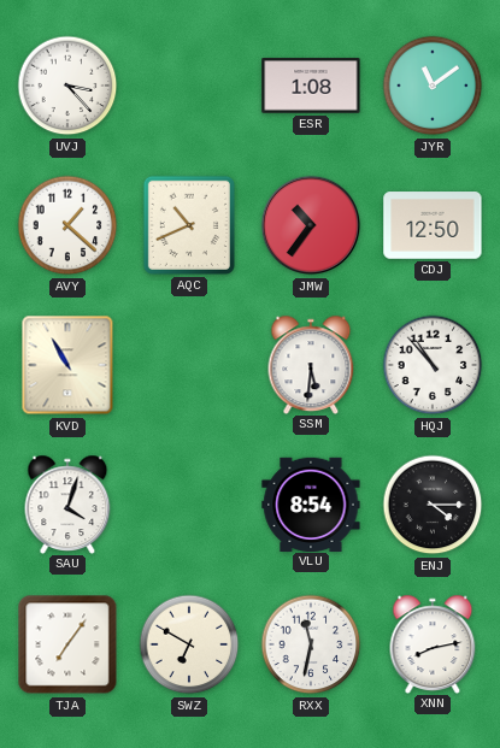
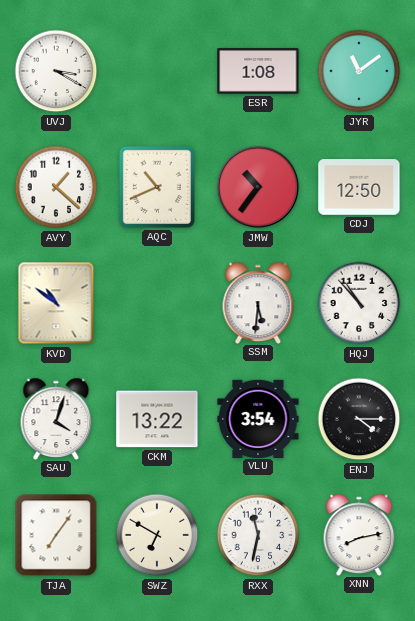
UVJ: 3:23 -> 3:20 (56, 71)
KVD: 10:55 -> 10:51 (56, 303)
CKM: none -> 13:22 (157, 419)
VLU: 8:54 -> 3:54 (258, 418)
